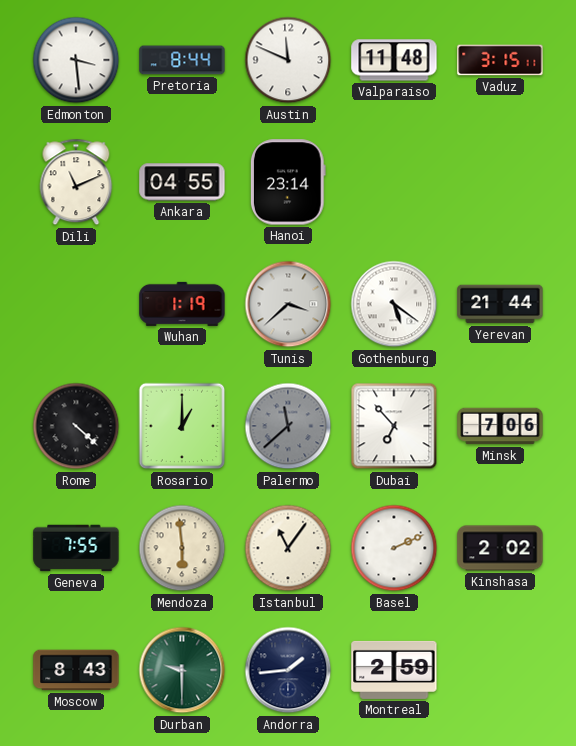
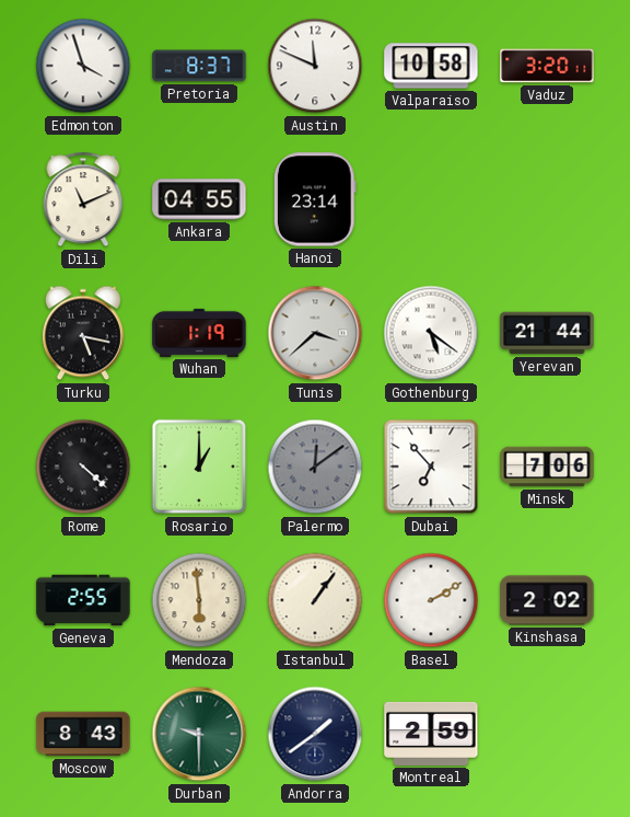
Edmonton: 3:29 -> 3:57 (83, 66)
Pretoria: 8:44 -> 8:37 (199, 66)
Valparaiso: 11:48 -> 10:58 (431, 66)
Vaduz: 3:15 -> 3:20 (547, 66)
Turku: none -> 5:17 (83, 333)
Palermo: 11:38 -> 12:09 (315, 467)
Geneva: 7:55 -> 2:55 (83, 600)
Istanbul: 11:06 -> 1:06 (315, 600)
Basel: 2:11 -> 2:10 (431, 600)
Andorra: 1:44 -> 1:39 (315, 734)
